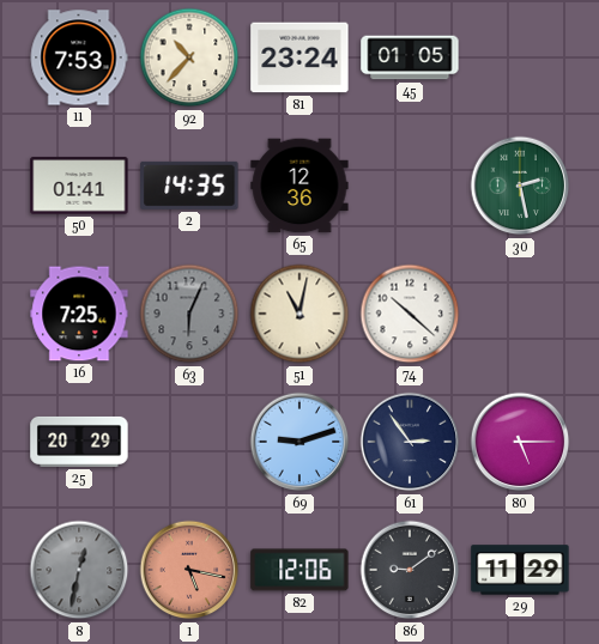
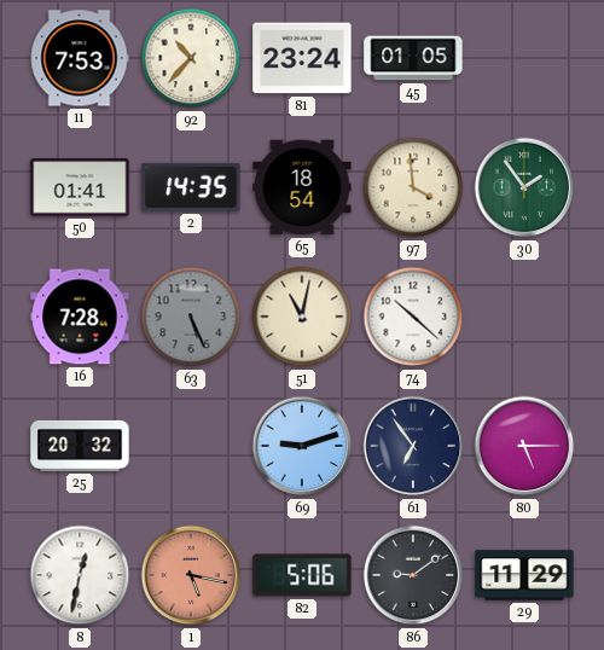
65: 12:36 -> 18:54 (302, 187)
97: none -> 3:59 (413, 187)
30: 2:28 -> 1:54 (524, 187)
16: 7:25 -> 7:28 (80, 317)
63: 6:04 -> 5:26 (191, 317)
25: 20:29 -> 20:32 (80, 446)
61: 2:54 -> 6:54 (413, 446)
8 dial: grey -> white (80, 575)
82: 12:06 -> 5:06 (302, 575)
